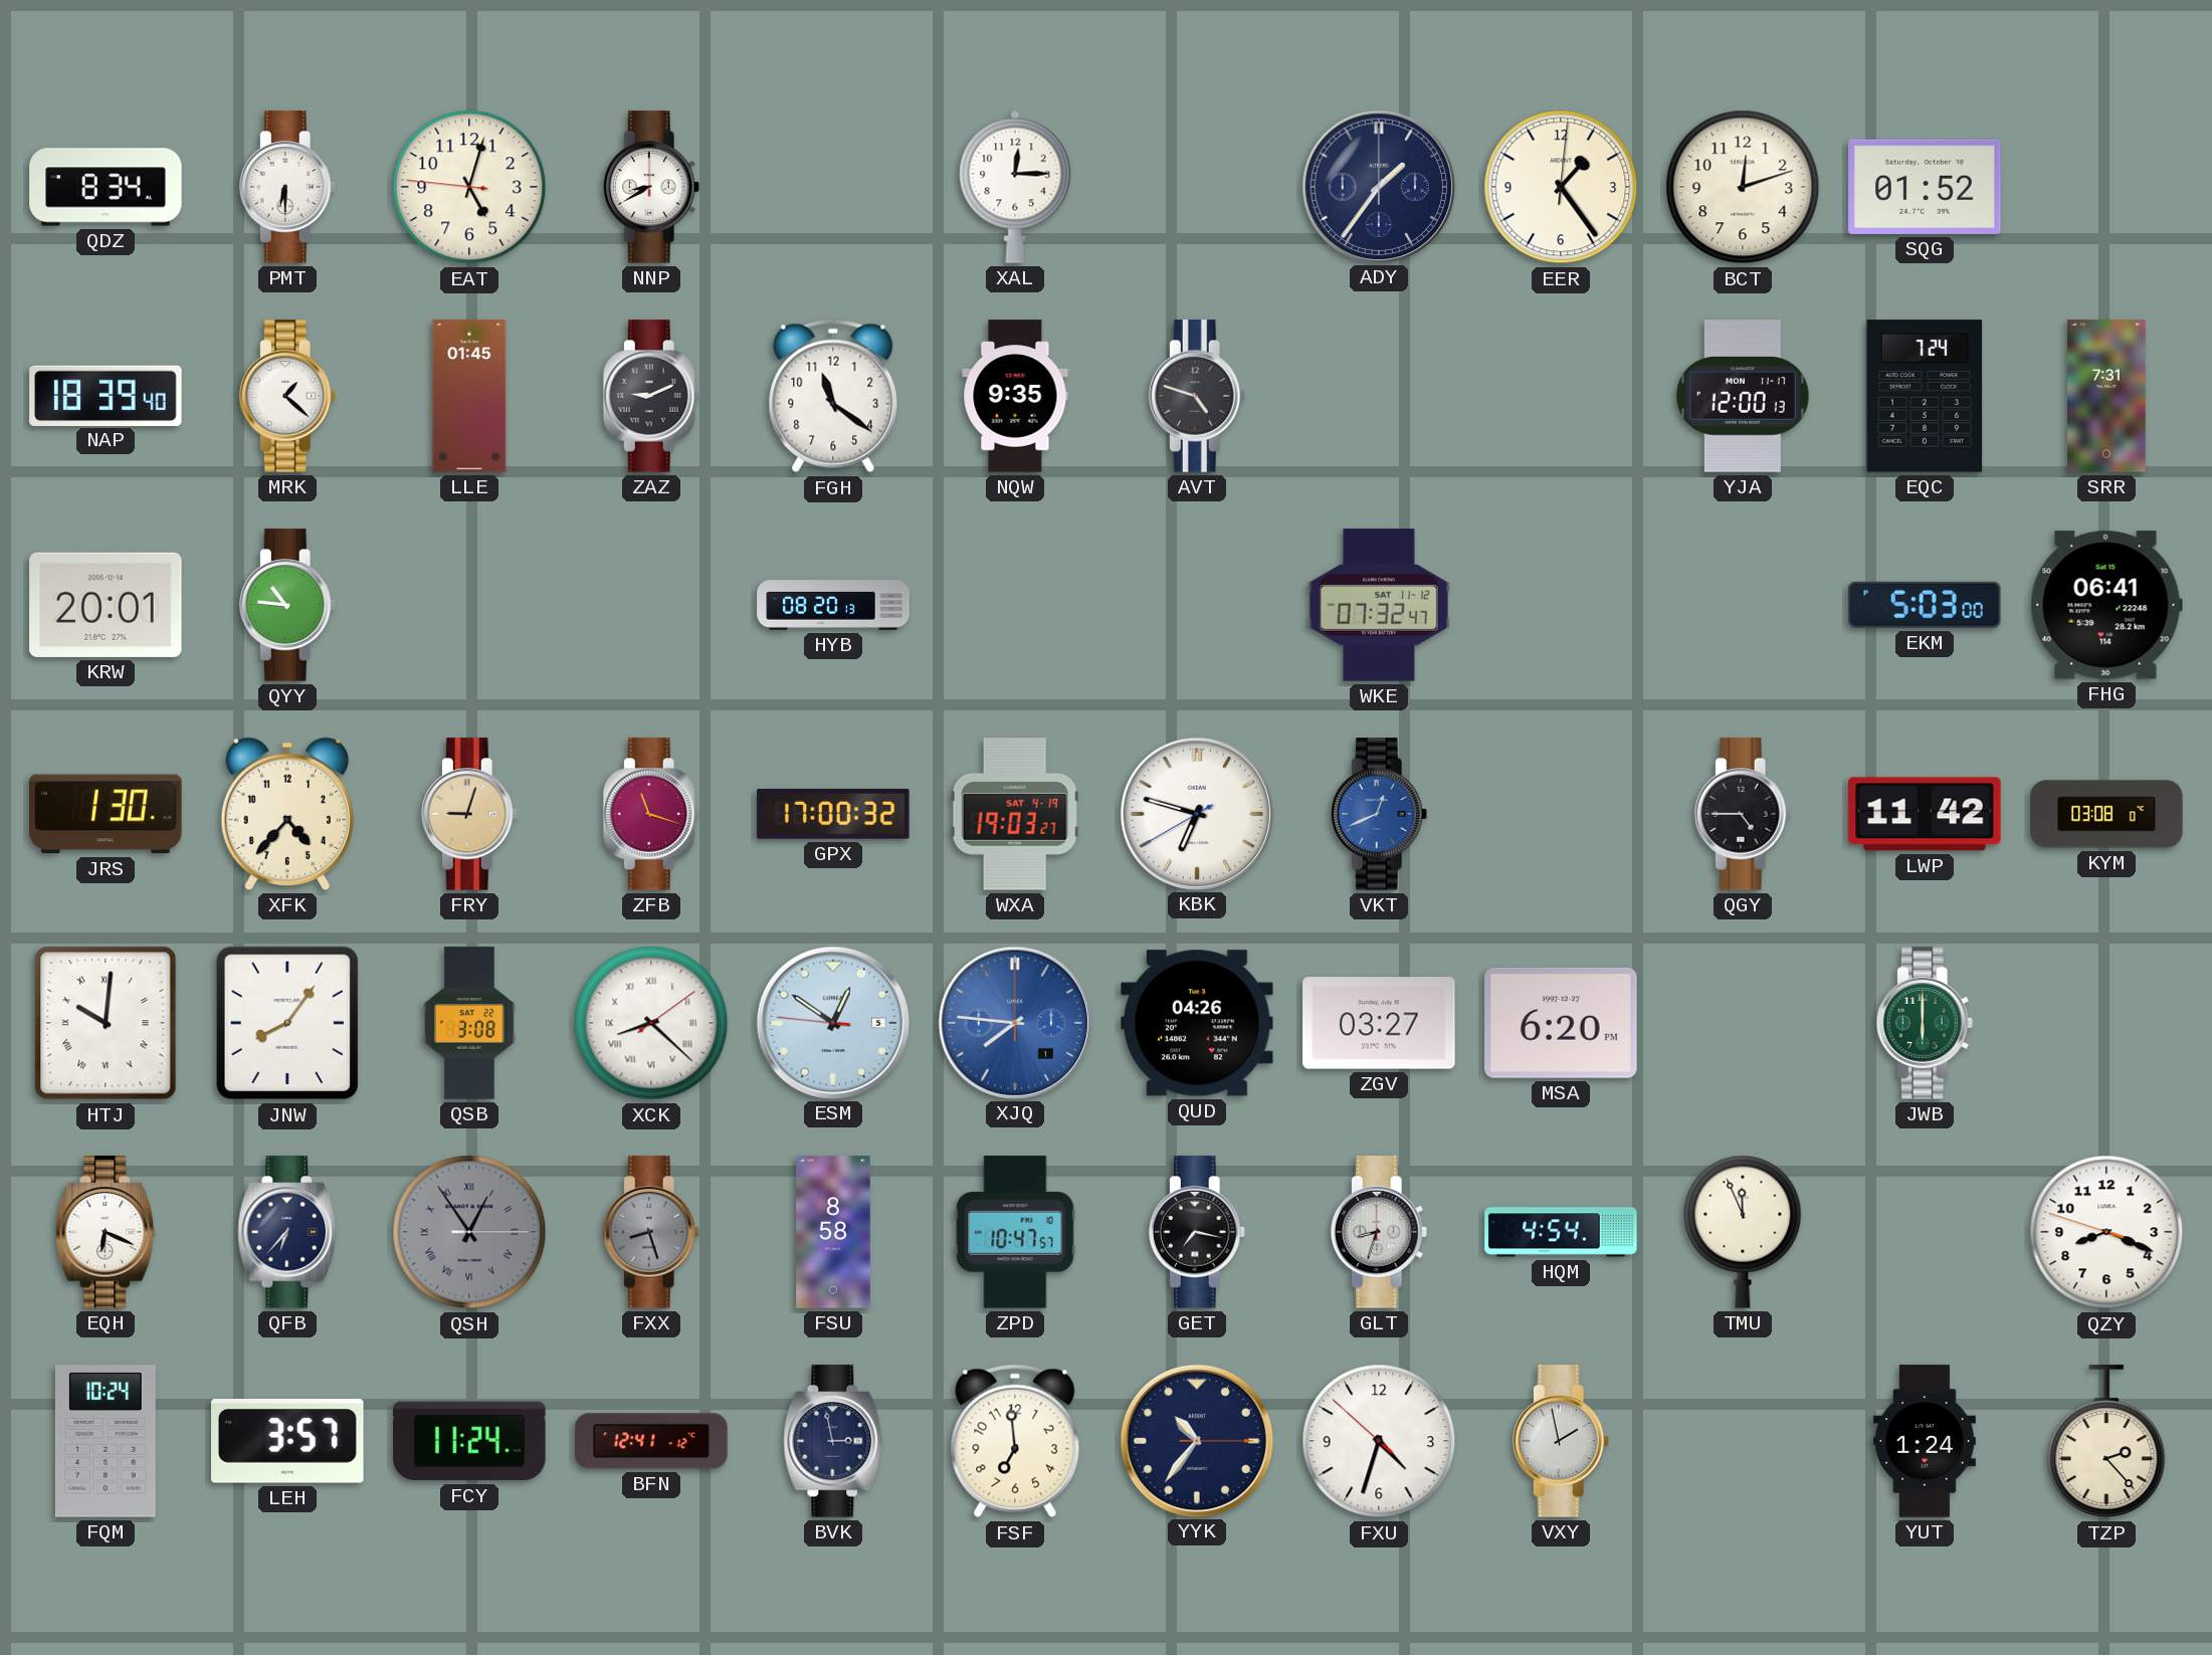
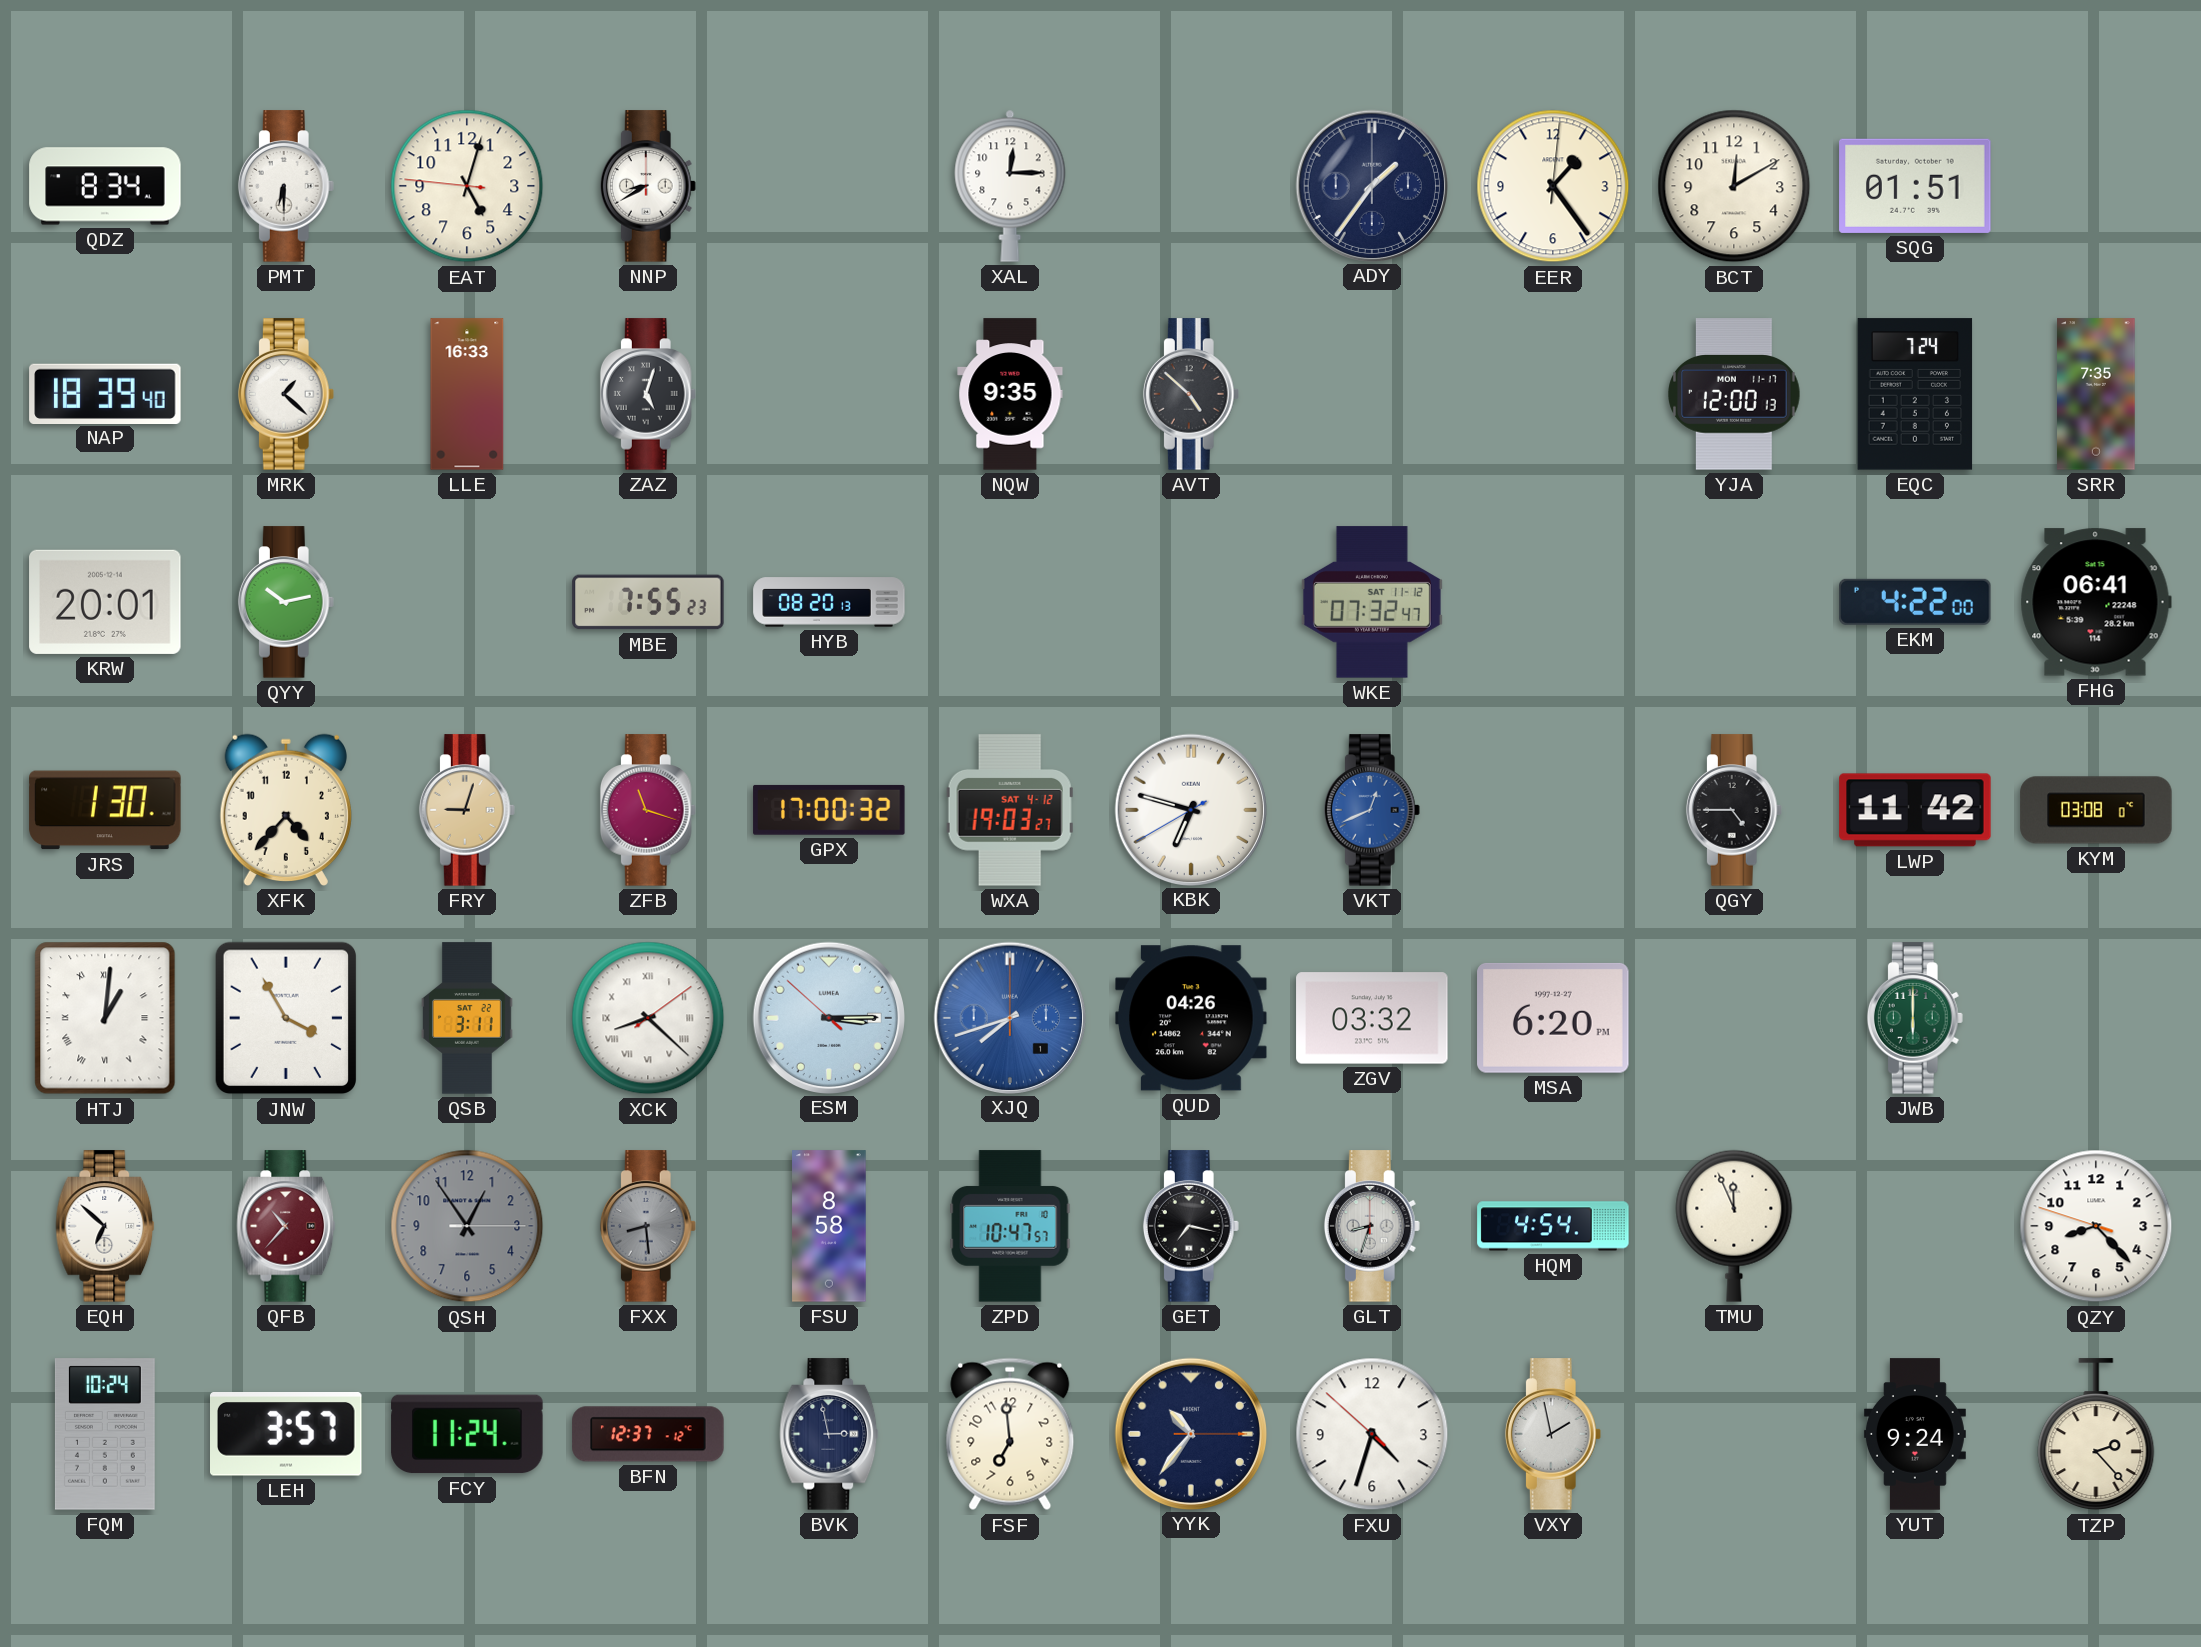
BCT: 12:12 -> 12:10 (1734, 186)
SQG: 01:52 -> 01:51 (1915, 186)
LLE: 01:45 -> 16:33 (467, 394)
ZAZ: 9:11 -> 5:03 (648, 394)
FGH: 11:21 -> none (833, 396)
AVT: 4:48 -> 4:52 (1191, 394)
SRR: 7:31 -> 7:35 (2096, 394)
QYY: 10:46 -> 10:13 (286, 602)
MBE: none -> 7:55 (648, 602)
EKM: 5:03 -> 4:22 (1915, 602)
WXA date: SAT 4-19 -> SAT 4-12 (1010, 810)
HTJ: 10:01 -> 1:01 (105, 1018)
JNW: 8:06 -> 3:55 (285, 1018)
QSB: 3:08 -> 3:11 (468, 1018)
ESM: 12:50 -> 3:14 (828, 1017)
XJQ: 7:46 -> 7:42 (1009, 1017)
ZGV: 03:27 -> 03:32 (1372, 1018)
EQH: 6:19 -> 6:52 (105, 1226)
QFB: 6:37 -> 10:37 (286, 1226)
QFB dial: navy -> burgundy (286, 1226)
QSH numerals: Roman -> Arabic (467, 1226)
FXX: 8:27 -> 8:29 (648, 1226)
QZY: 8:18 -> 8:22 (2096, 1226)
BFN: 12:41 -> 12:37 (648, 1434)
YUT: 1:24 -> 9:24 (1915, 1434)
